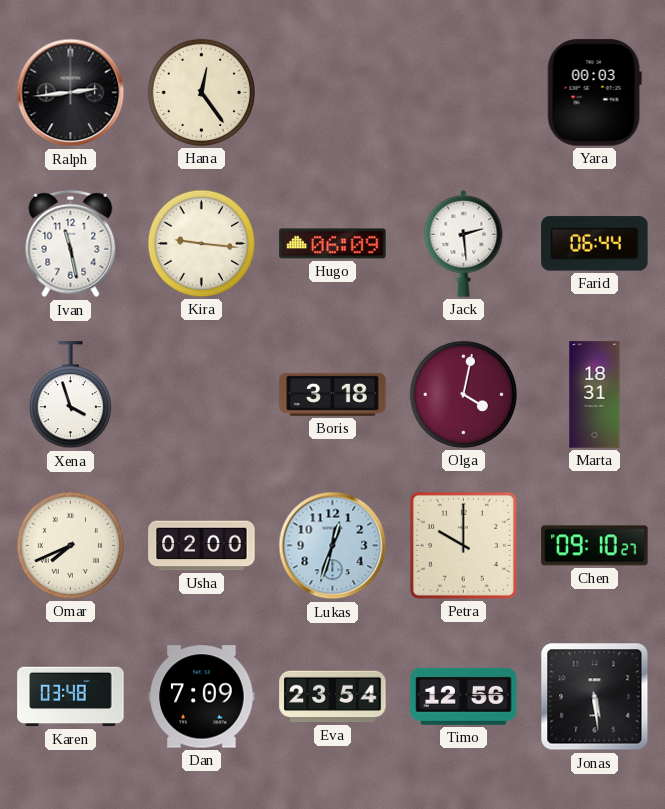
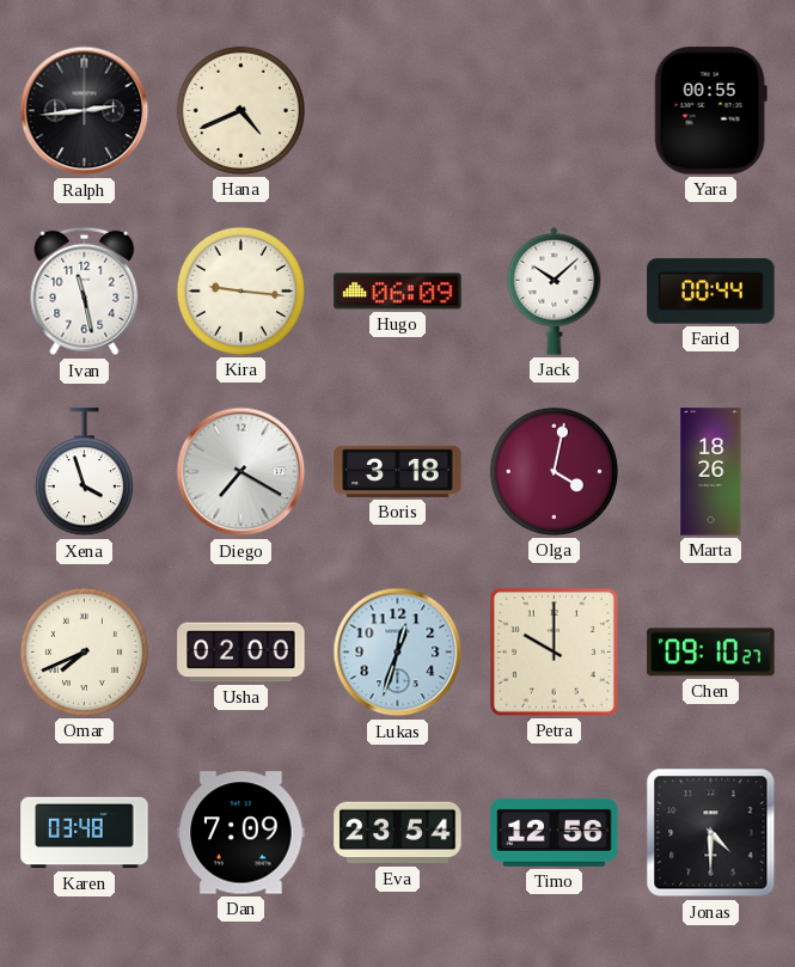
Hana: 12:24 -> 4:41 (240, 110)
Yara: 00:03 -> 00:55 (710, 111)
Jack: 2:29 -> 10:08 (555, 290)
Farid: 06:44 -> 00:44 (711, 292)
Diego: none -> 7:20 (241, 472)
Marta: 18:31 -> 18:26 (711, 472)
Jonas: 5:29 -> 4:30 (711, 833)
